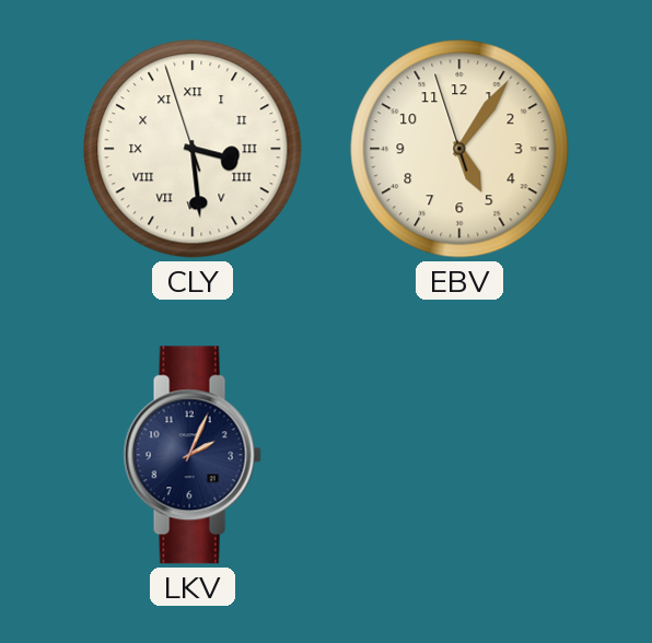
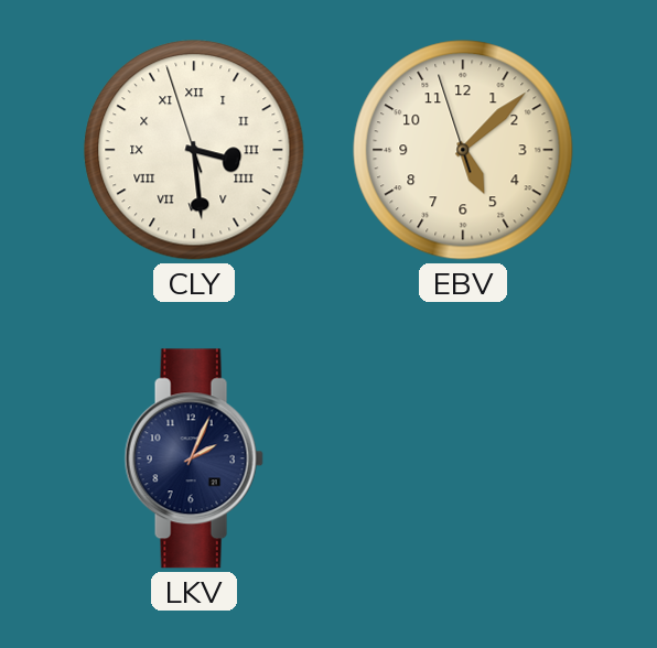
EBV: 5:05 -> 5:07 (463, 150)
